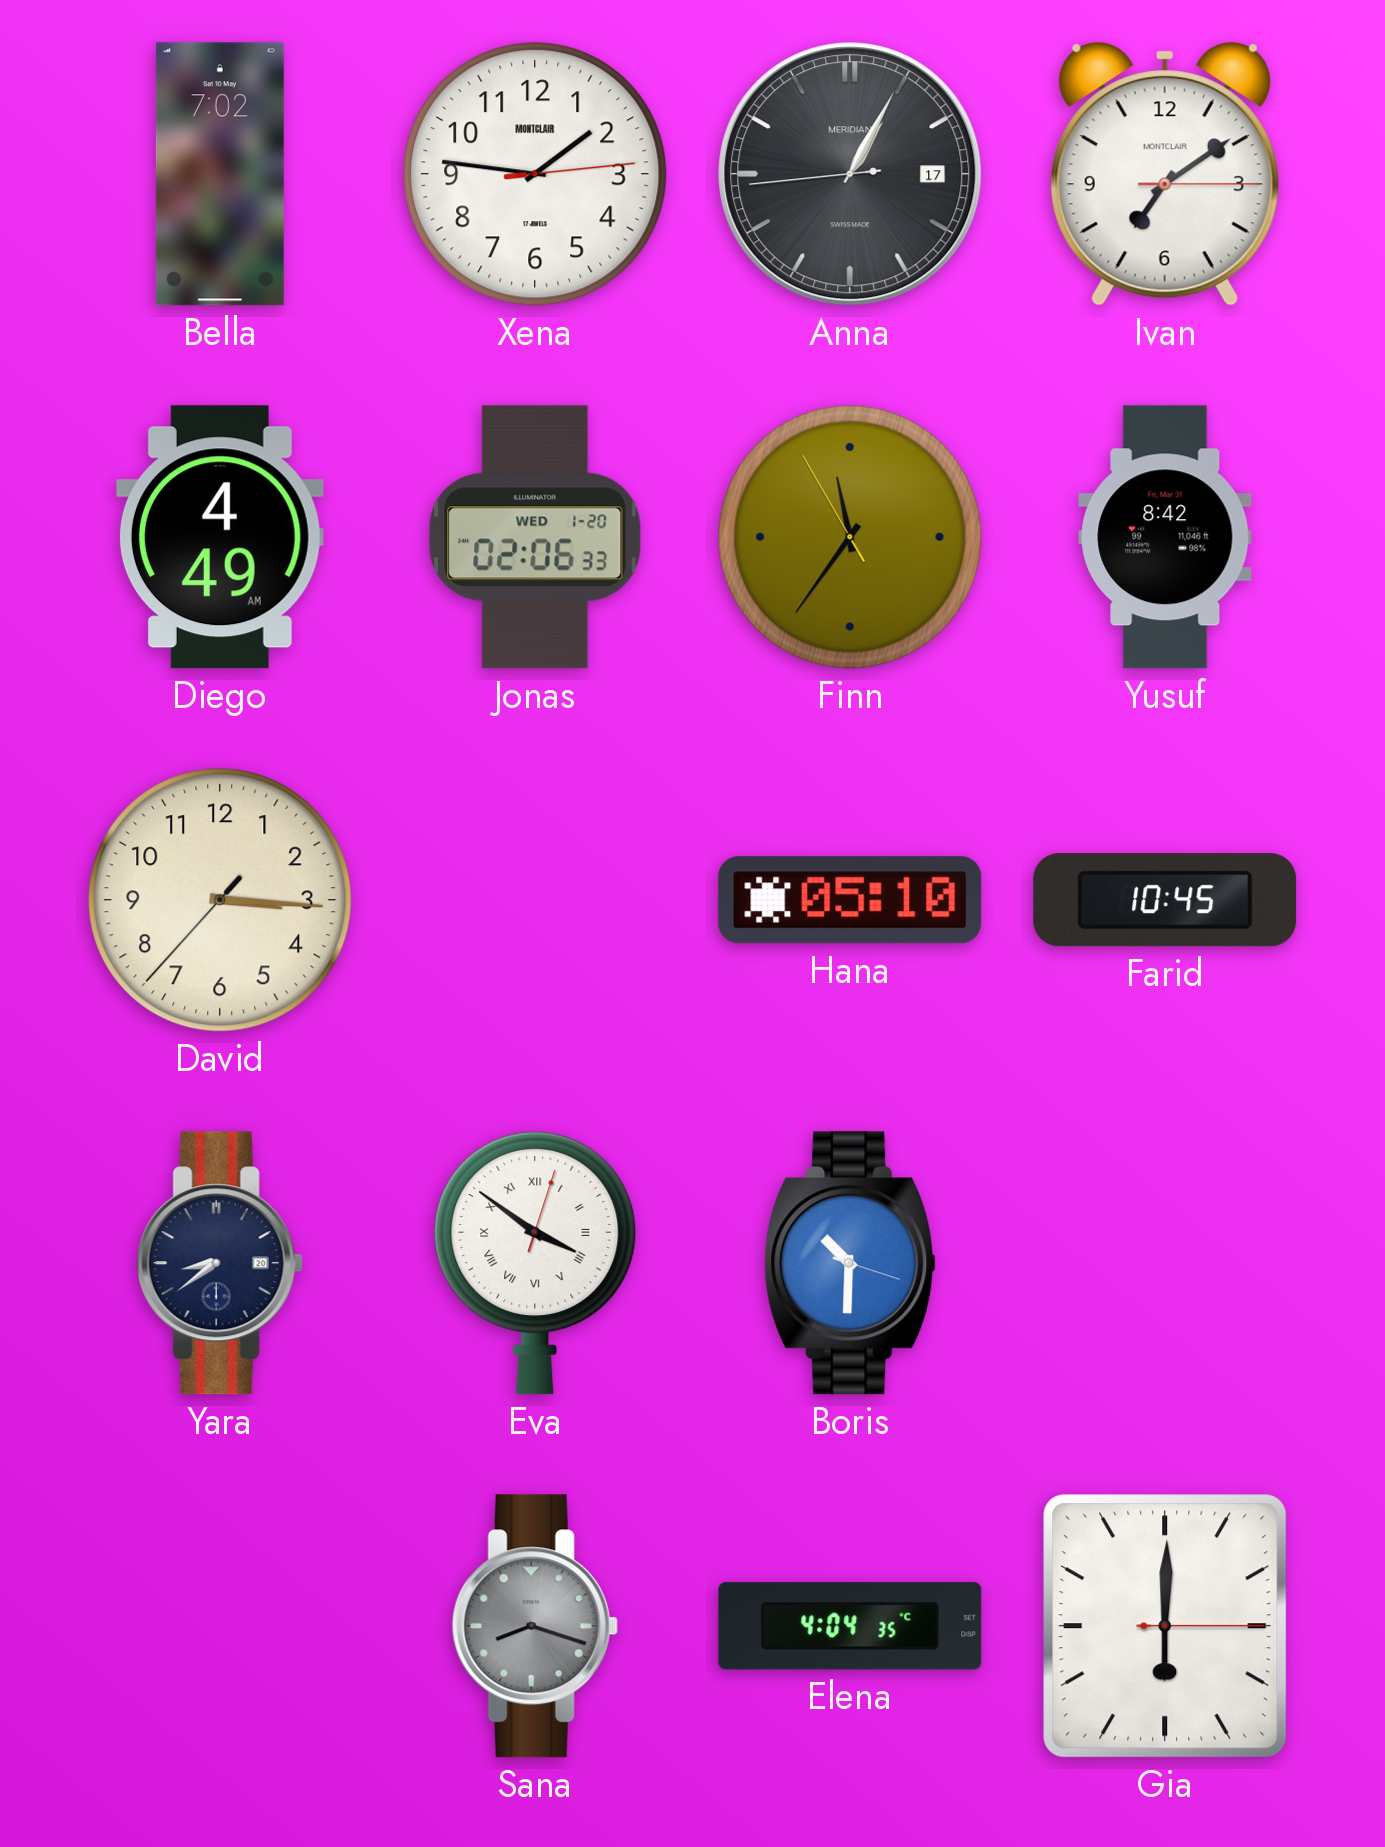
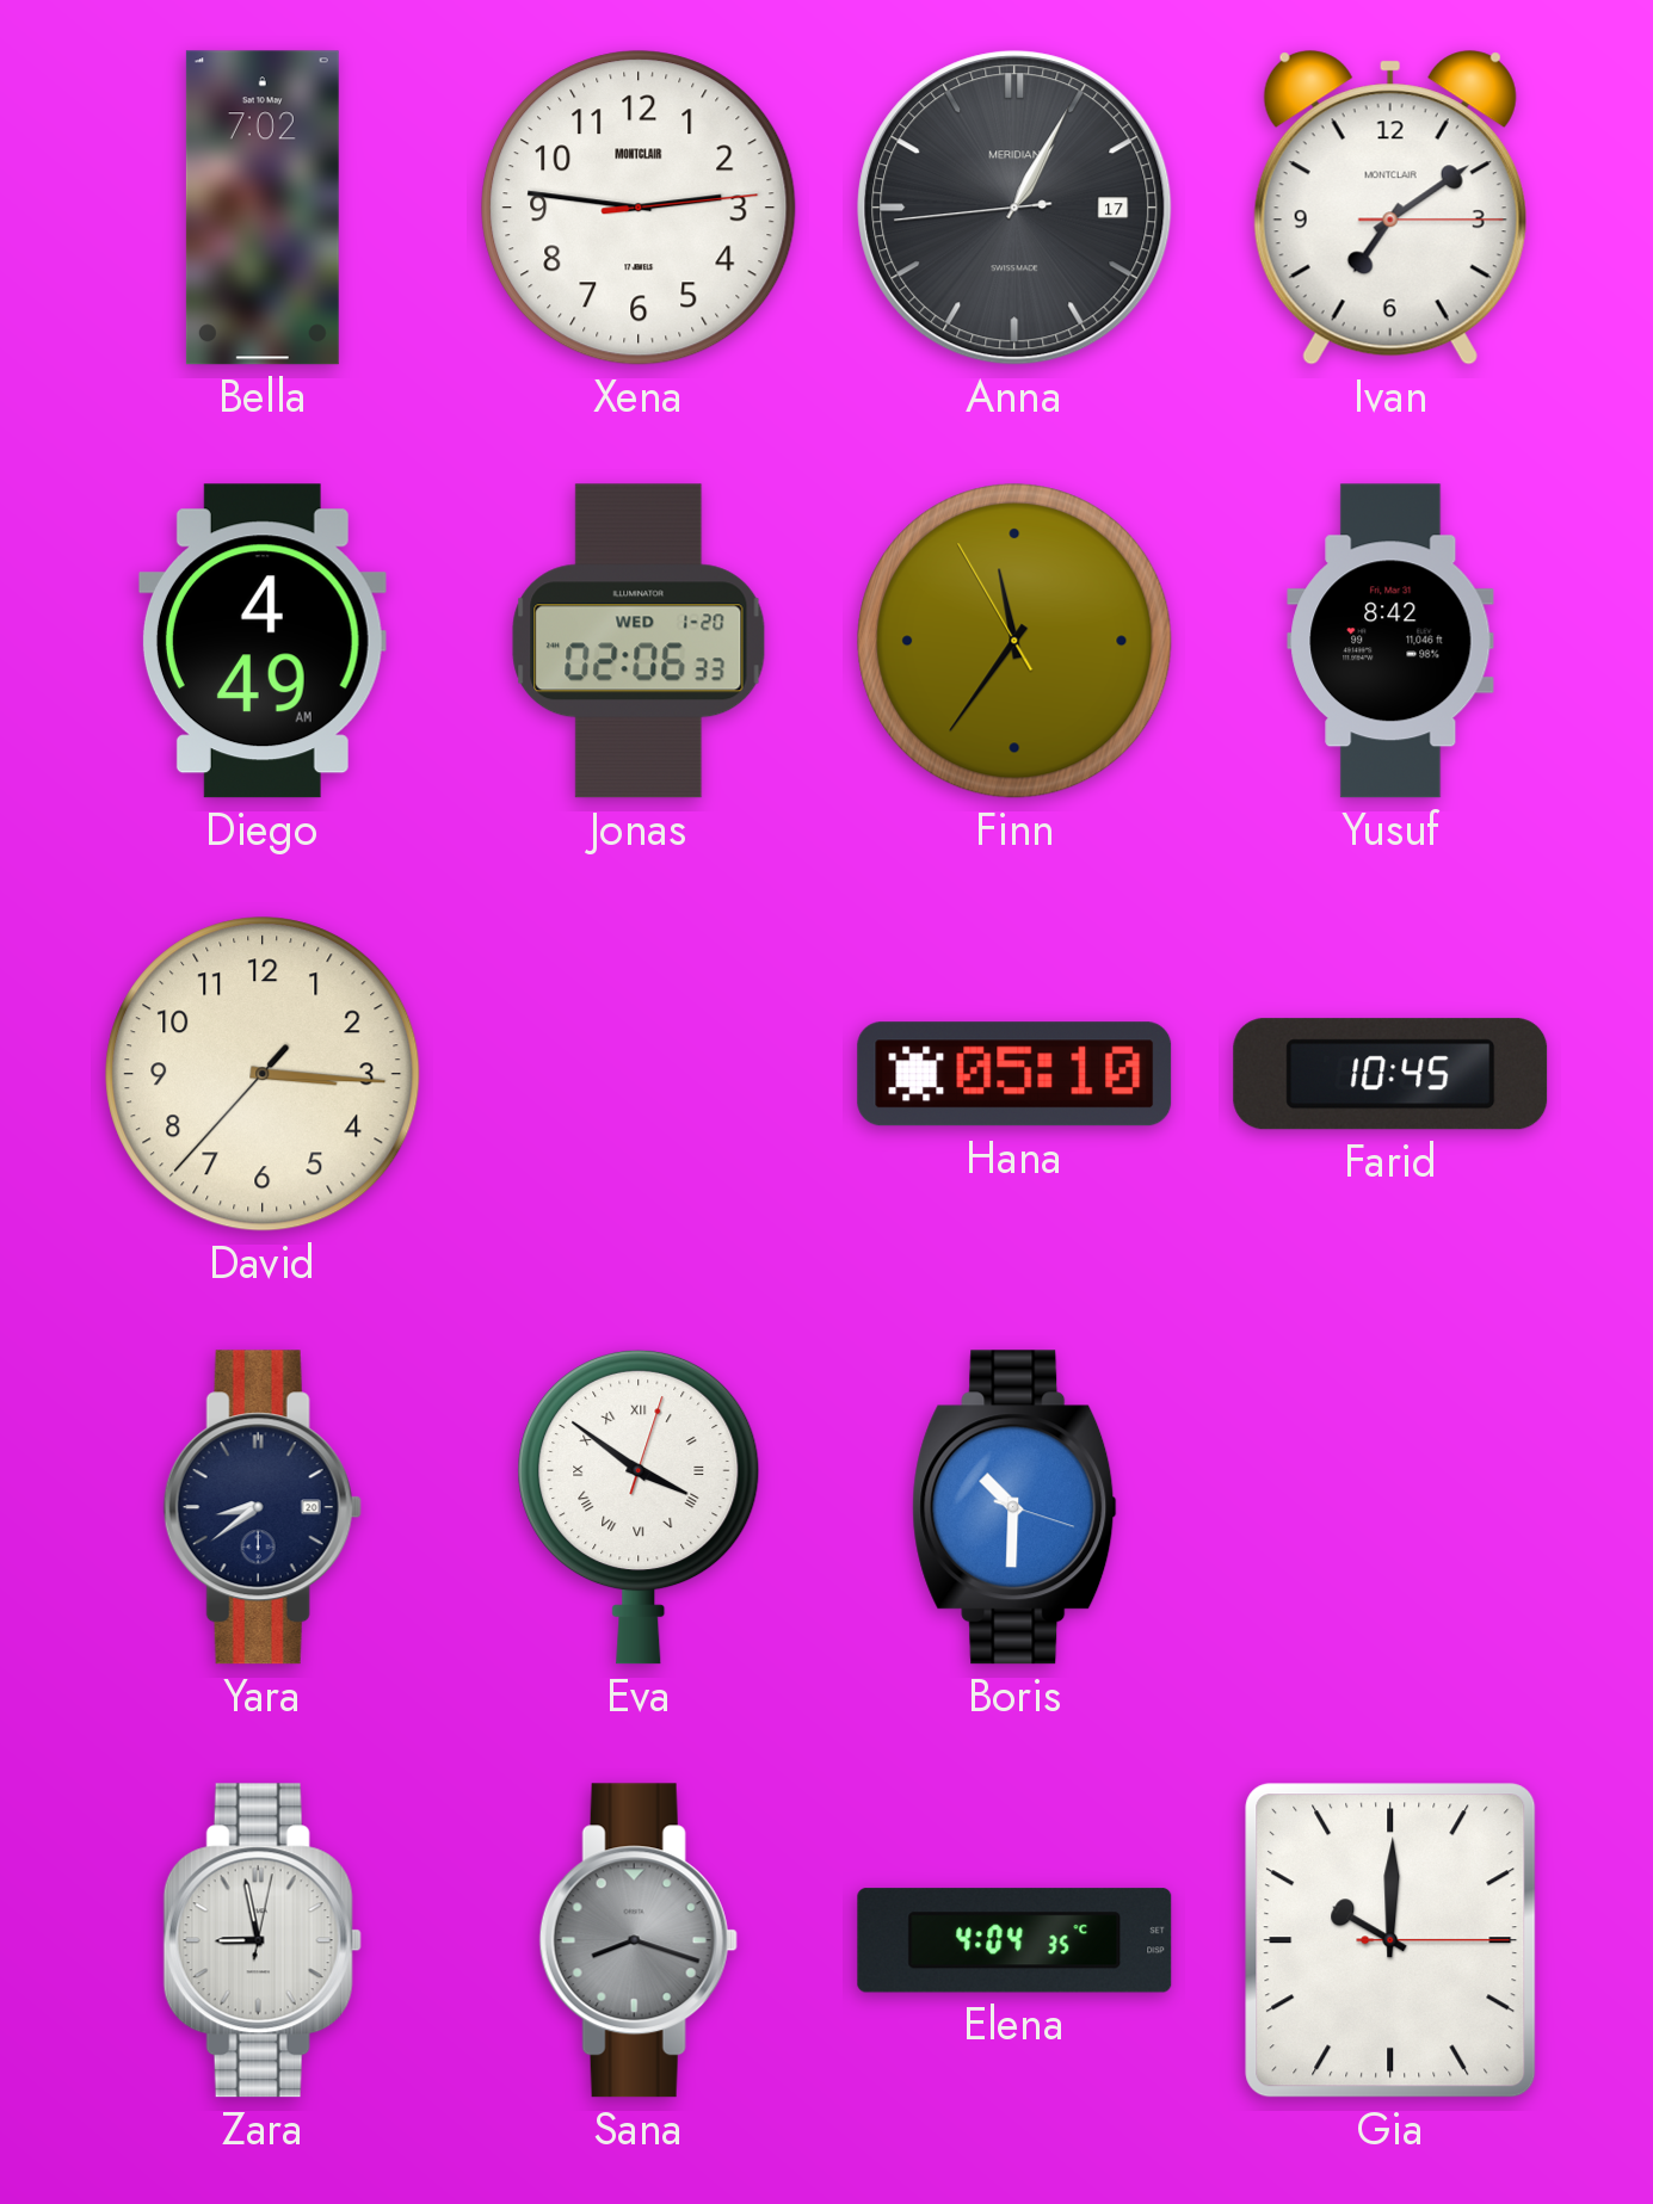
Xena: 1:46 -> 2:46 (639, 208)
Zara: none -> 8:58 (263, 1940)
Gia: 6:00 -> 10:00 (1390, 1940)
